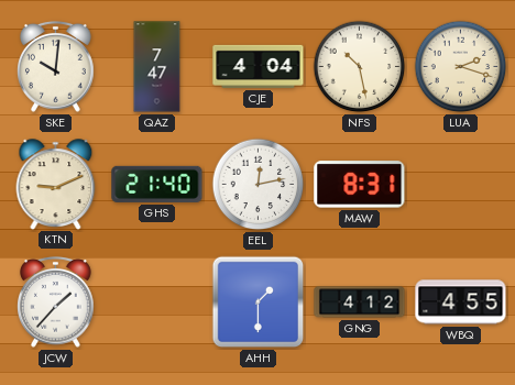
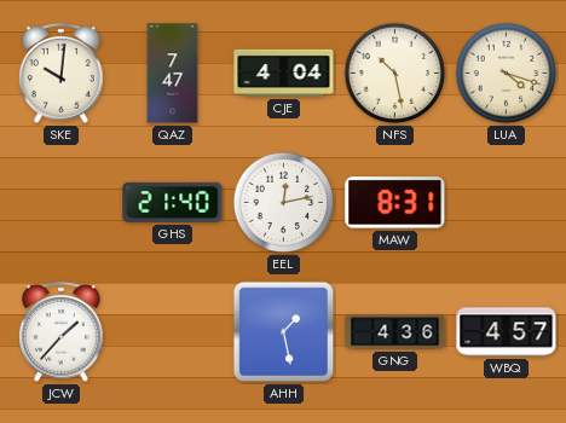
LUA: 2:18 -> 4:18 (507, 74)
KTN: 9:11 -> none (56, 184)
AHH: 1:30 -> 1:28 (284, 332)
GNG: 4:12 -> 4:36 (395, 332)
WBQ: 4:55 -> 4:57 (507, 332)
